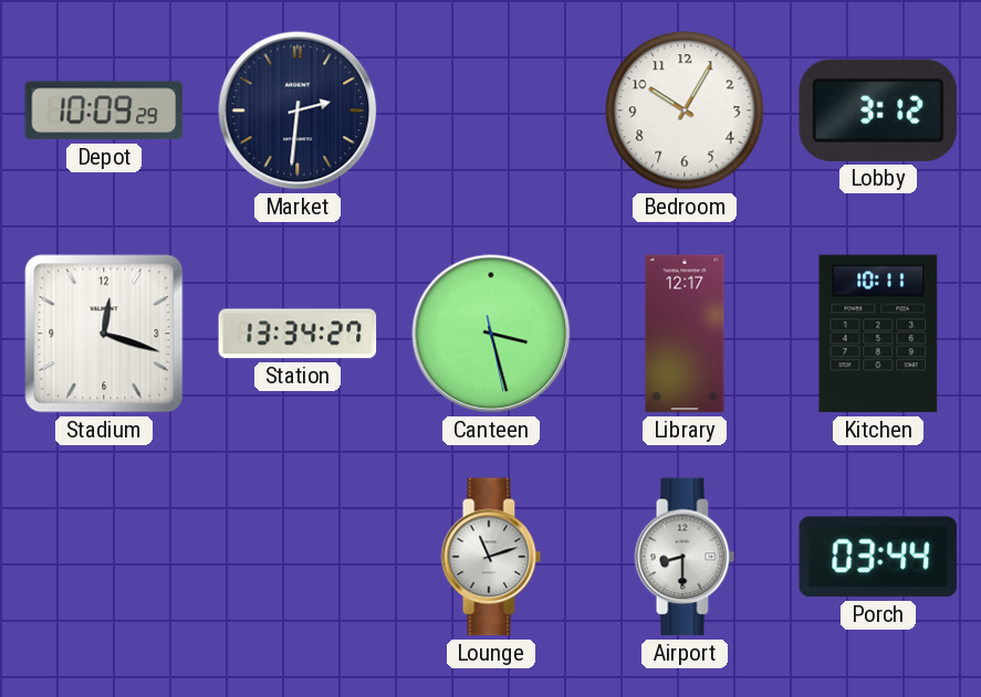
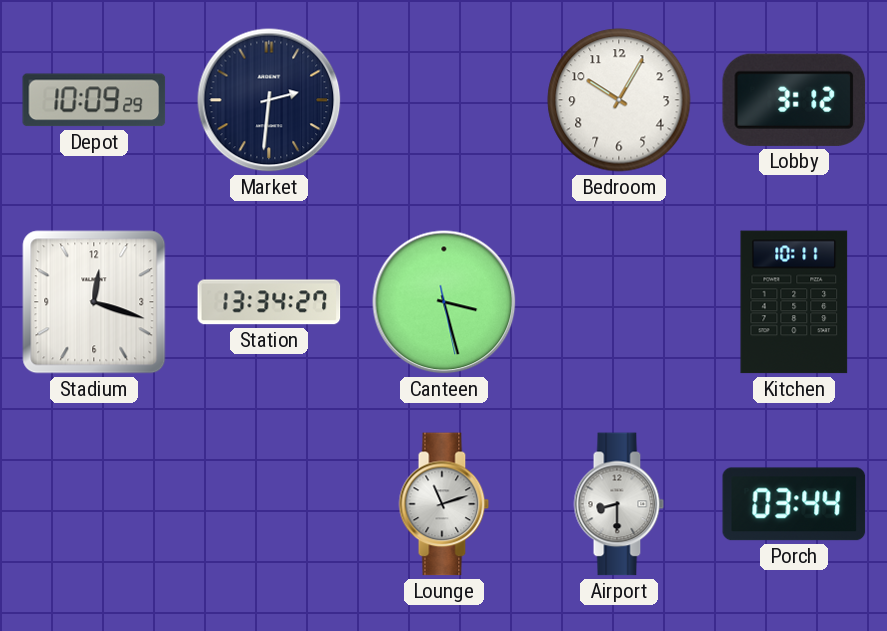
Library: 12:17 -> none (685, 334)
